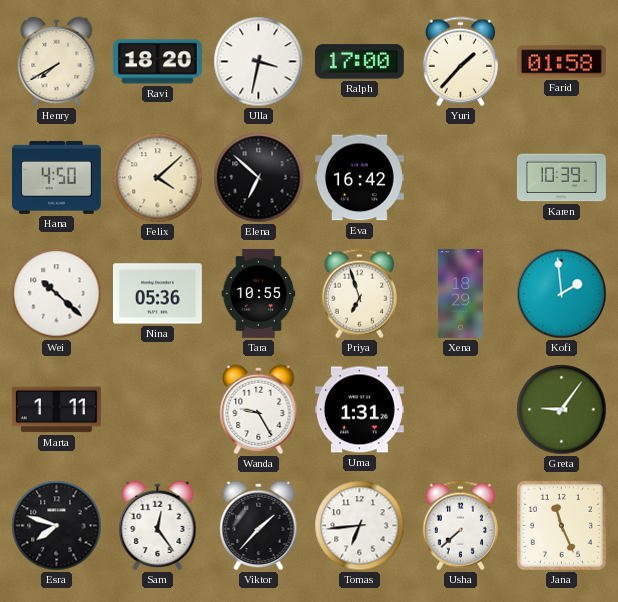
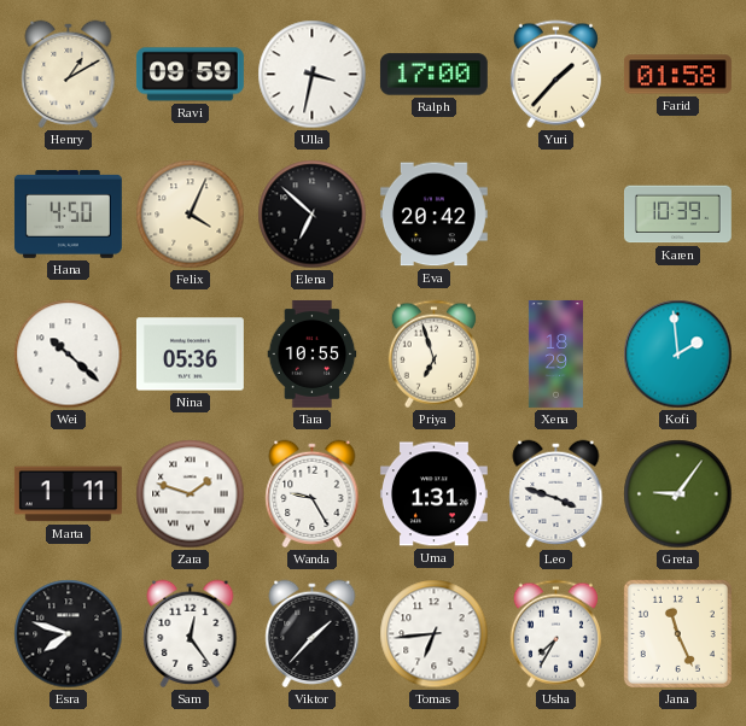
Henry: 7:40 -> 1:10 (69, 75)
Ravi: 18:20 -> 09:59 (190, 75)
Felix: 4:08 -> 4:04 (191, 215)
Eva: 16:42 -> 20:42 (433, 215)
Zara: none -> 1:48 (191, 494)
Leo: none -> 3:48 (556, 494)
Usha: 7:38 -> 7:35 (555, 634)
